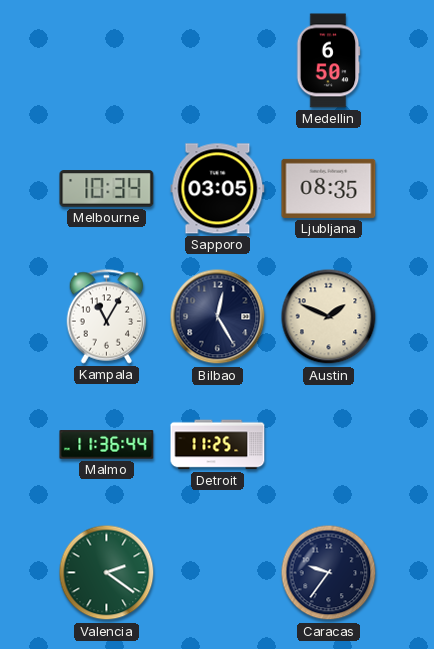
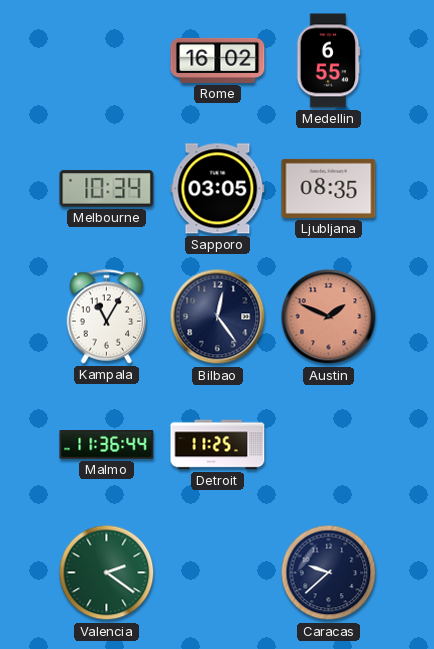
Rome: none -> 16:02 (218, 60)
Medellin: 6:50 -> 6:55 (328, 61)
Bilbao: 12:25 -> 12:24 (218, 317)
Austin dial: cream -> salmon (329, 317)
Caracas: 9:36 -> 9:38 (329, 573)
